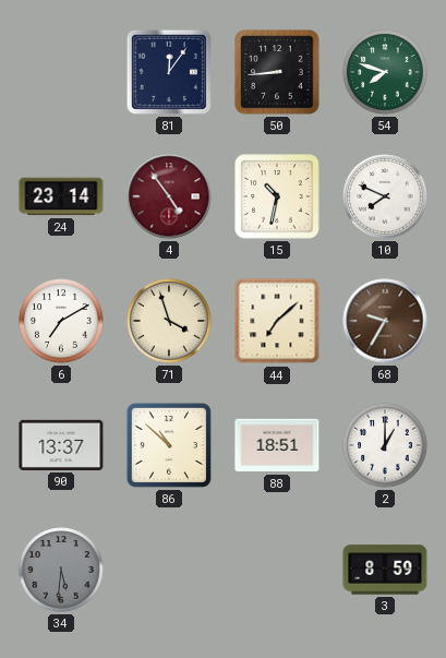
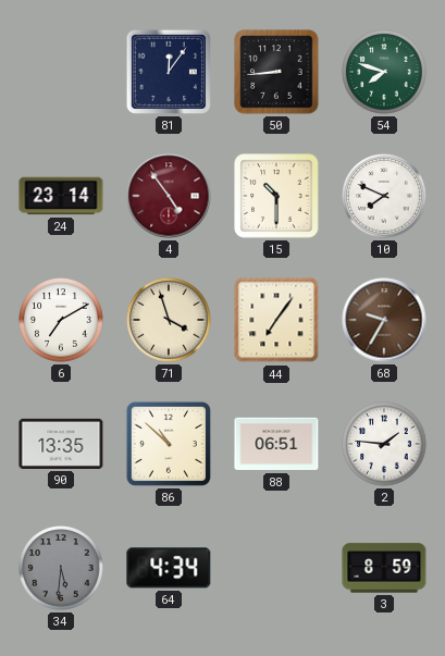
15: 10:32 -> 10:30 (276, 196)
44: 7:08 -> 7:06 (276, 320)
90: 13:37 -> 13:35 (61, 444)
88: 18:51 -> 06:51 (276, 444)
2: 1:00 -> 1:46 (384, 444)
64: none -> 4:34 (169, 568)
